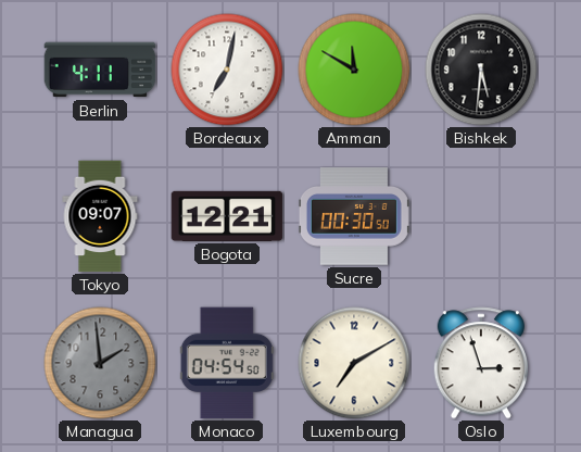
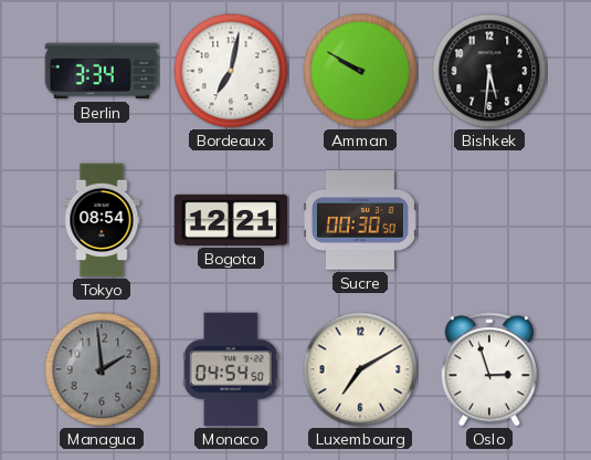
Berlin: 4:11 -> 3:34 (102, 71)
Amman: 11:50 -> 9:50 (360, 71)
Tokyo: 09:07 -> 08:54 (102, 220)
